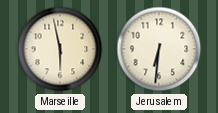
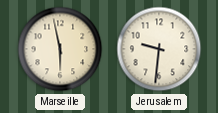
Jerusalem: 6:31 -> 9:31 (159, 49)
